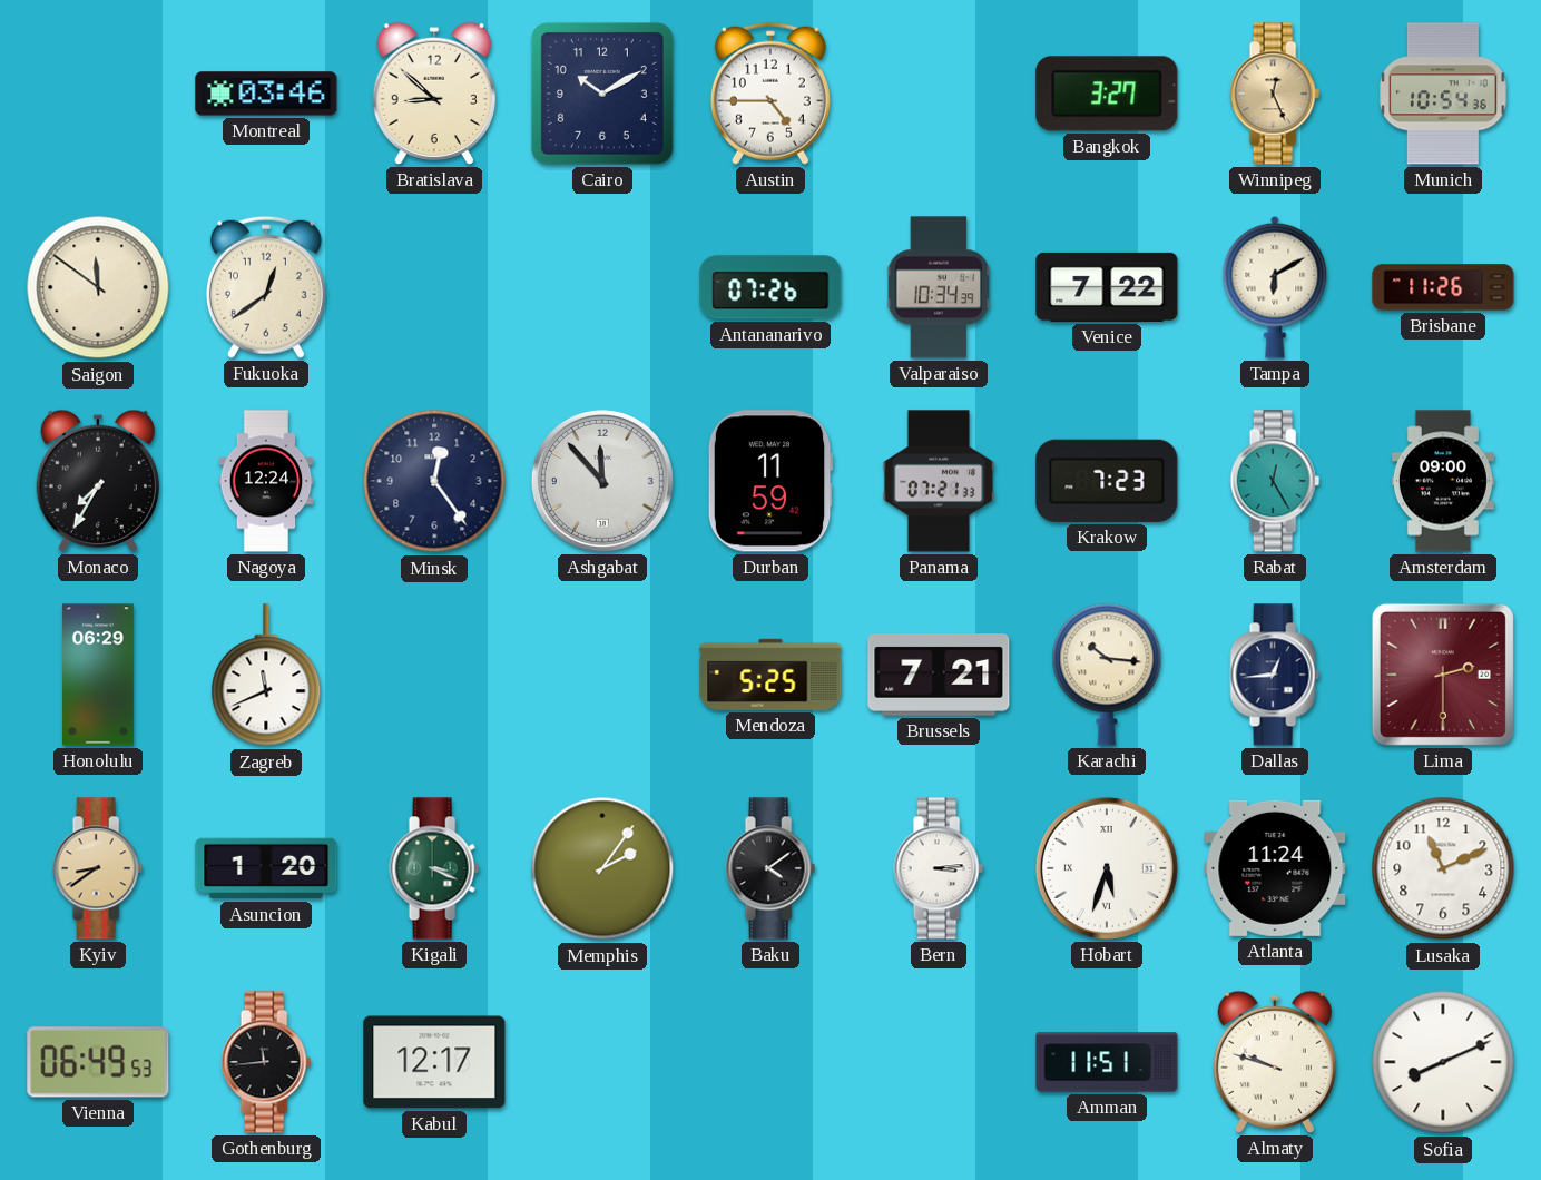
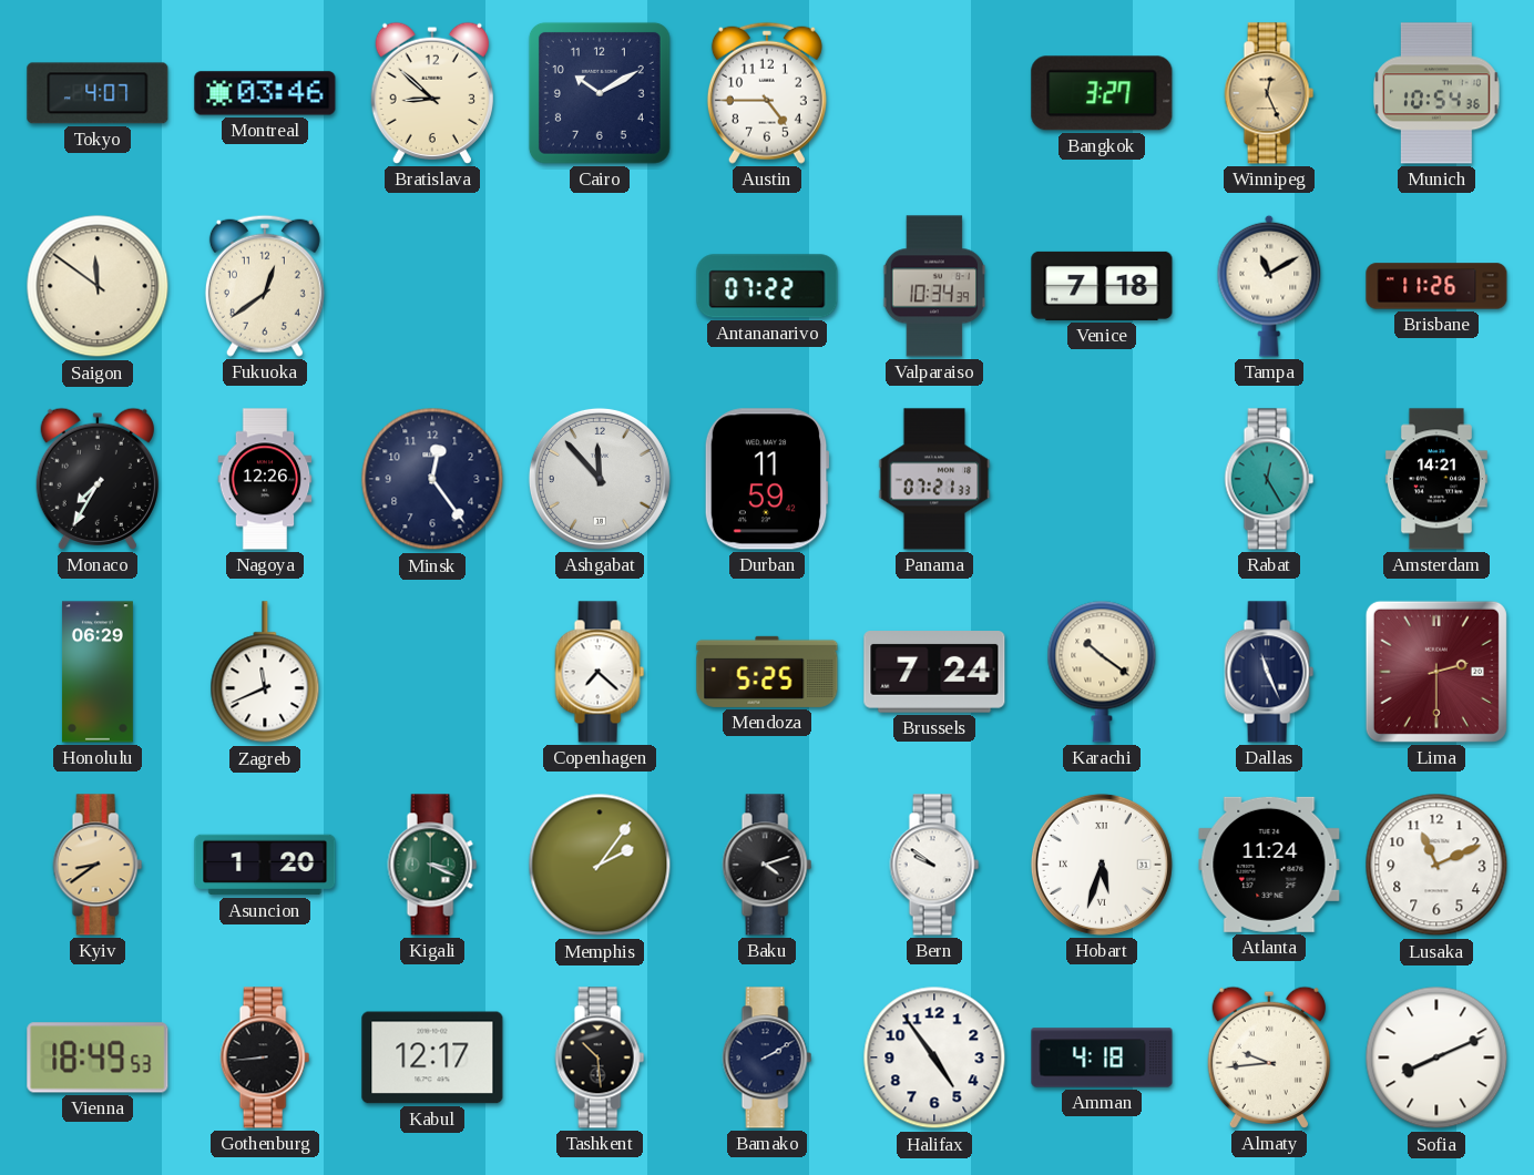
Tokyo: none -> 4:07 (98, 93)
Antananarivo: 07:26 -> 07:22 (767, 286)
Venice: 7:22 -> 7:18 (1102, 286)
Tampa: 6:10 -> 11:10 (1269, 286)
Nagoya: 12:24 -> 12:26 (265, 479)
Krakow: 7:23 -> none (1107, 481)
Amsterdam: 09:00 -> 14:21 (1436, 479)
Copenhagen: none -> 7:22 (600, 672)
Brussels: 7:21 -> 7:24 (934, 672)
Karachi: 10:16 -> 10:21 (1102, 672)
Dallas: 12:44 -> 11:26 (1269, 672)
Baku: 4:09 -> 4:12 (767, 865)
Bern: 3:14 -> 9:51 (934, 865)
Vienna: 06:49 -> 18:49 (98, 1057)
Gothenburg: 11:44 -> 8:44 (265, 1057)
Tashkent: none -> 10:29 (600, 1057)
Bamako: none -> 2:10 (767, 1057)
Halifax: none -> 4:54 (934, 1057)
Amman: 11:51 -> 4:18 (1102, 1057)
Almaty: 9:48 -> 9:44 (1269, 1057)
